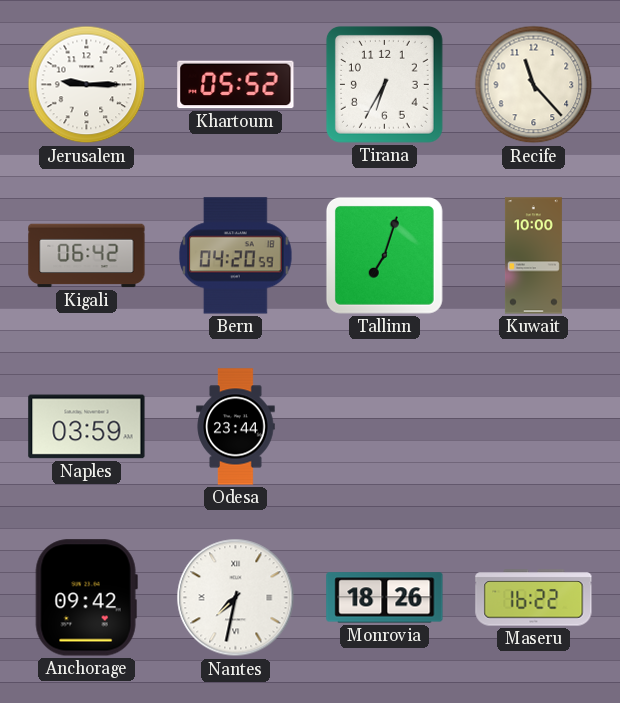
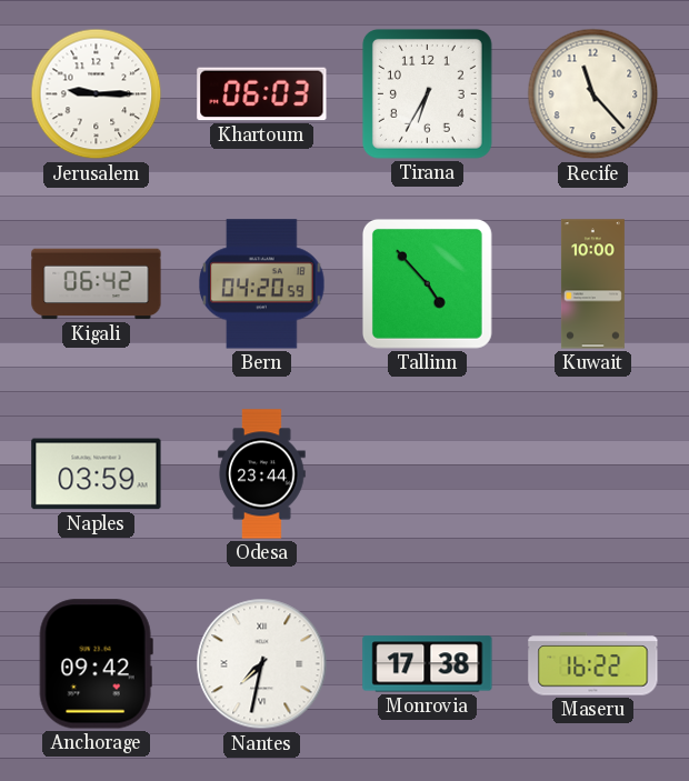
Khartoum: 05:52 -> 06:03 (262, 94)
Tallinn: 7:03 -> 4:53 (427, 283)
Monrovia: 18:26 -> 17:38 (428, 664)
